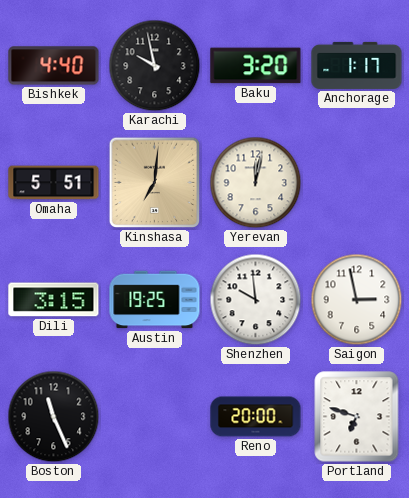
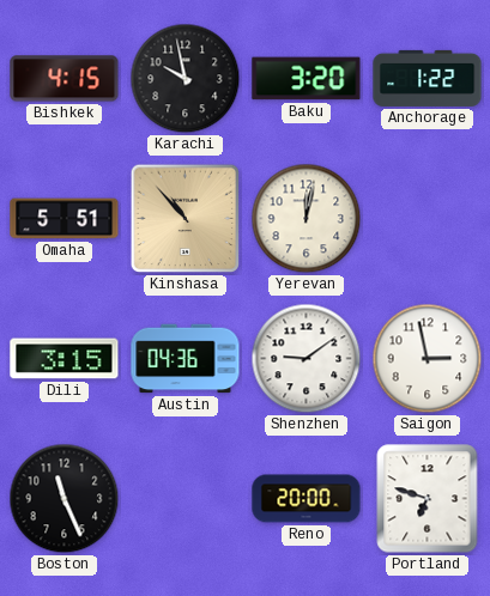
Bishkek: 4:40 -> 4:15 (65, 79)
Anchorage: 1:17 -> 1:22 (428, 78)
Kinshasa: 7:01 -> 10:53 (186, 219)
Austin: 19:25 -> 04:36 (186, 359)
Shenzhen: 9:59 -> 9:09 (307, 359)
